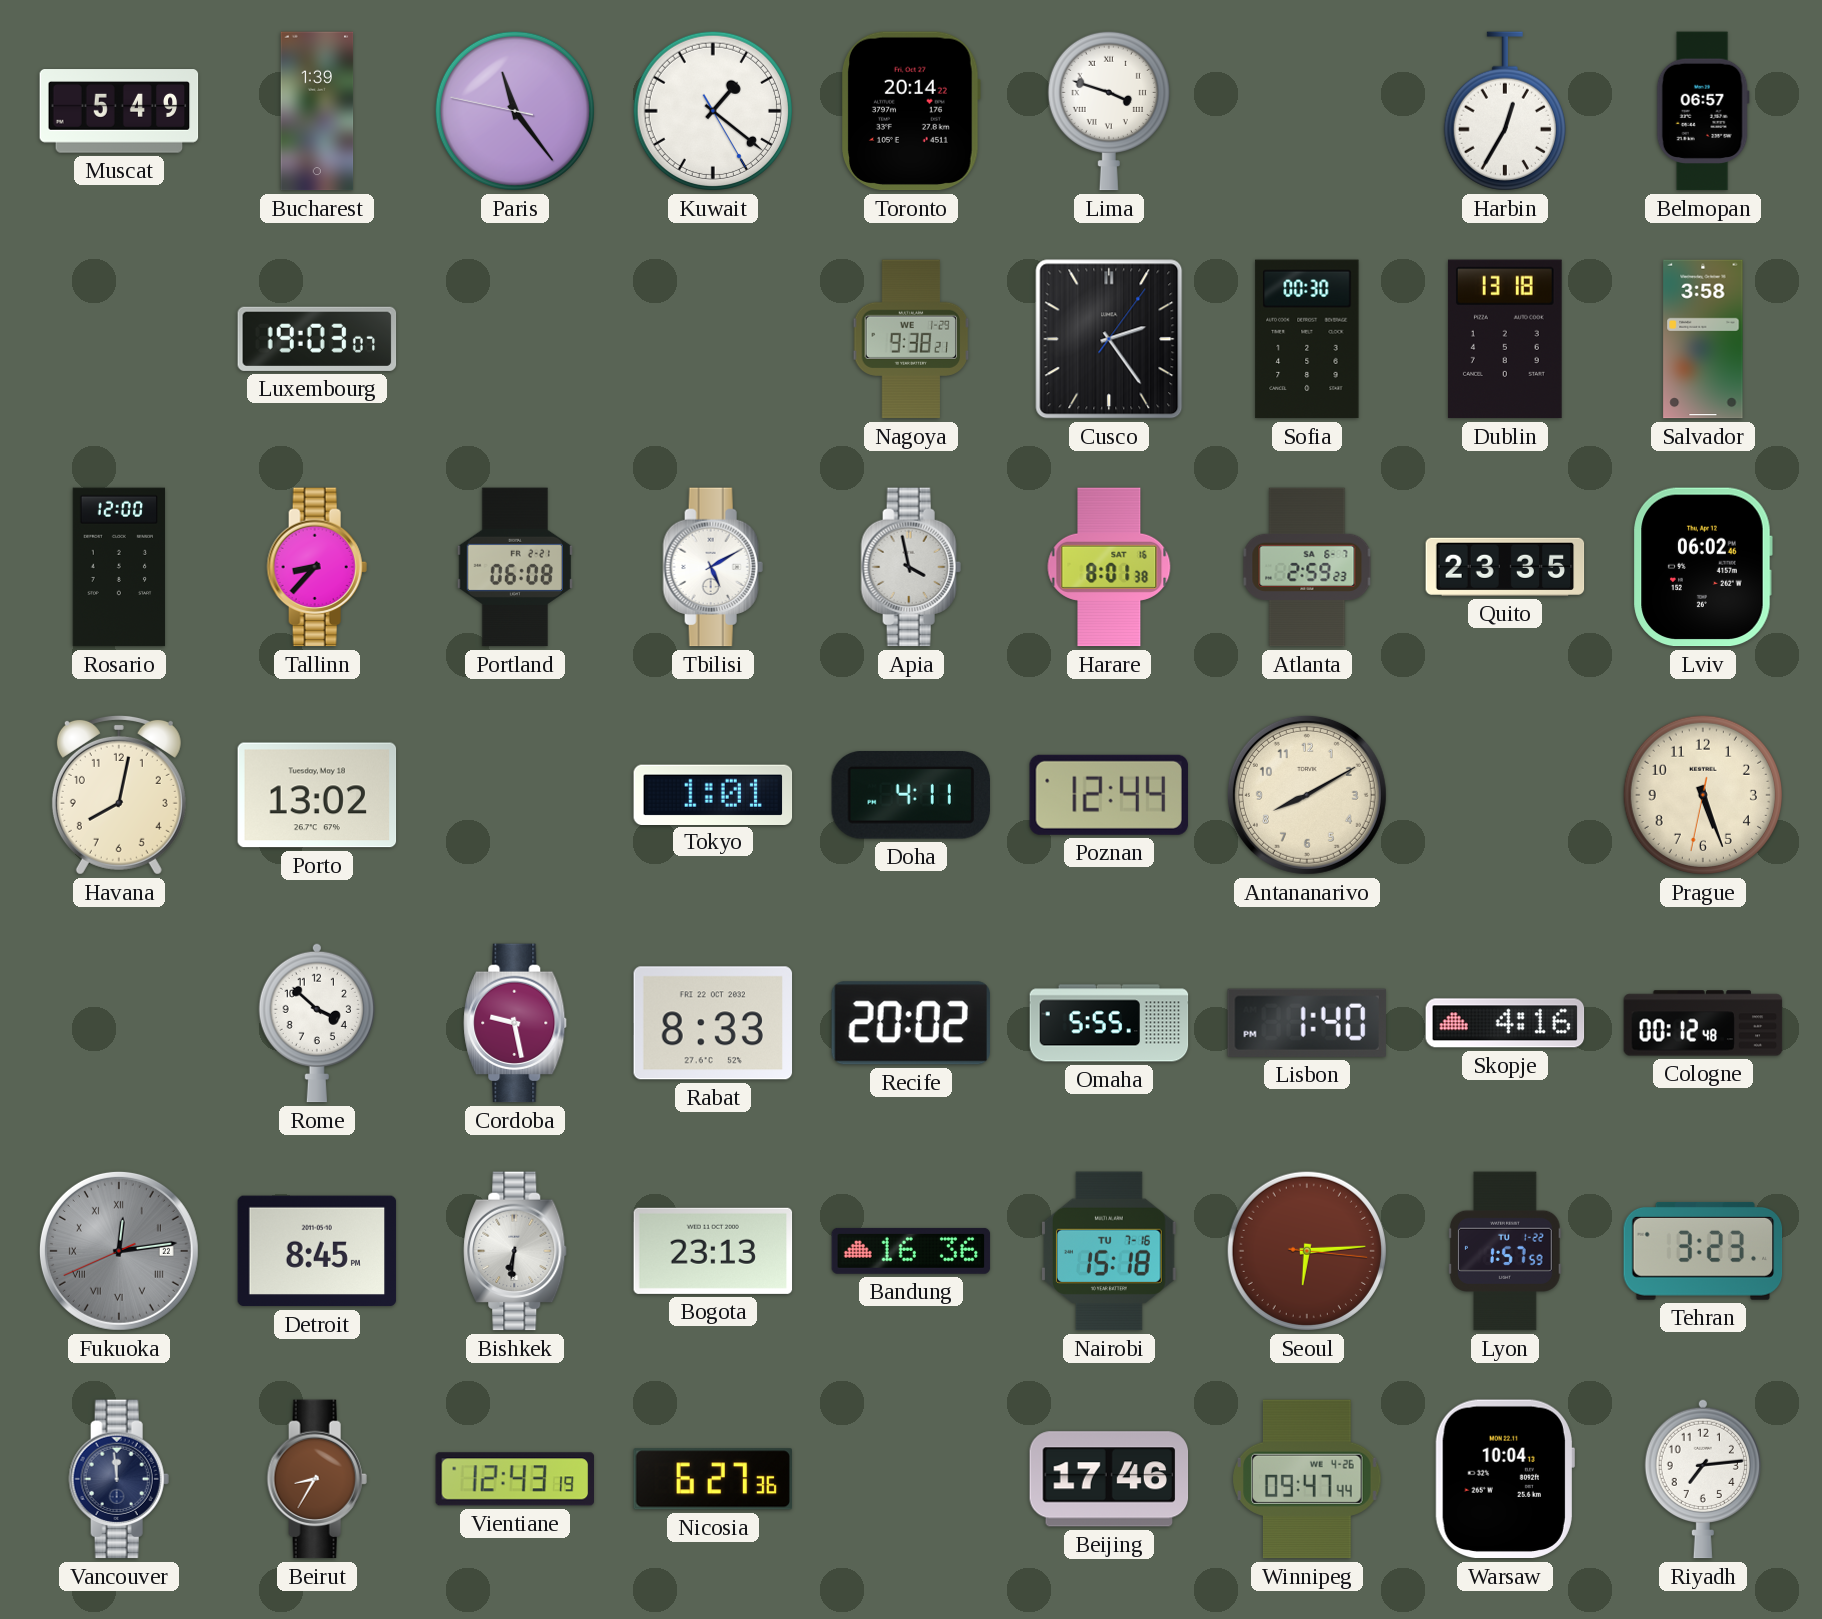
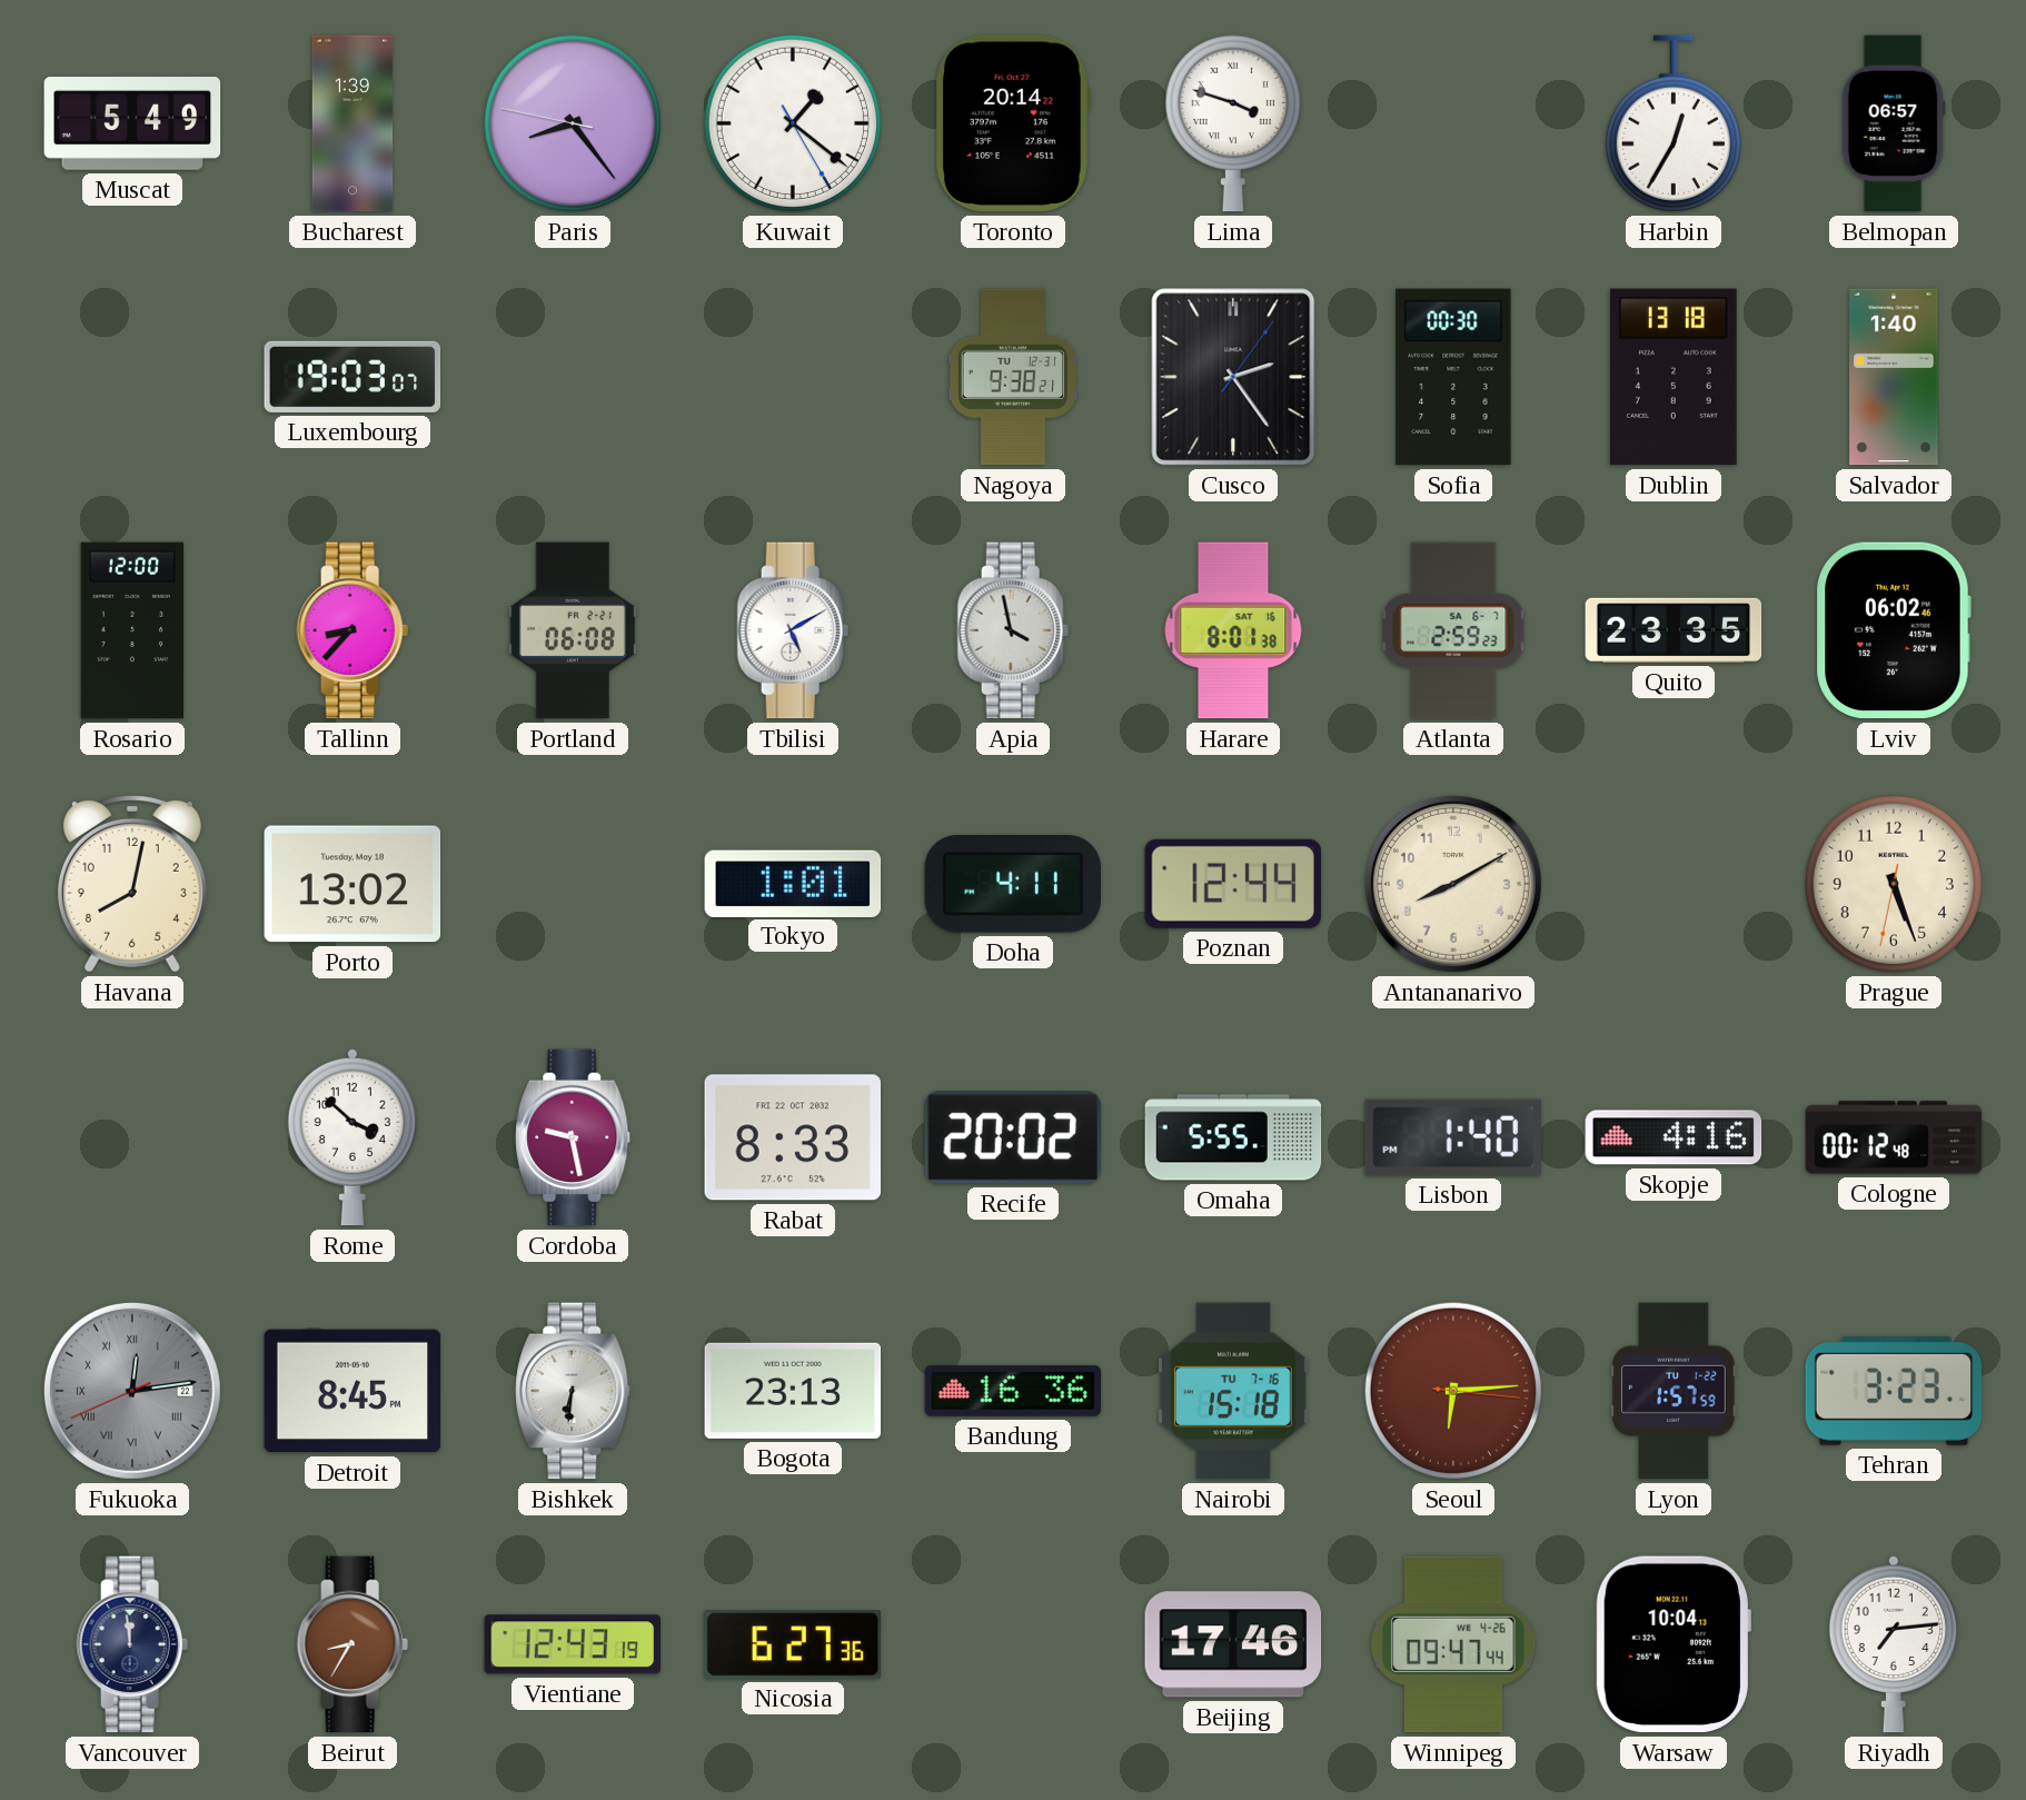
Paris: 11:23 -> 8:23 (573, 123)
Nagoya date: WE 1-29 -> TU 12-31 (1013, 377)
Salvador: 3:58 -> 1:40 (1894, 377)
